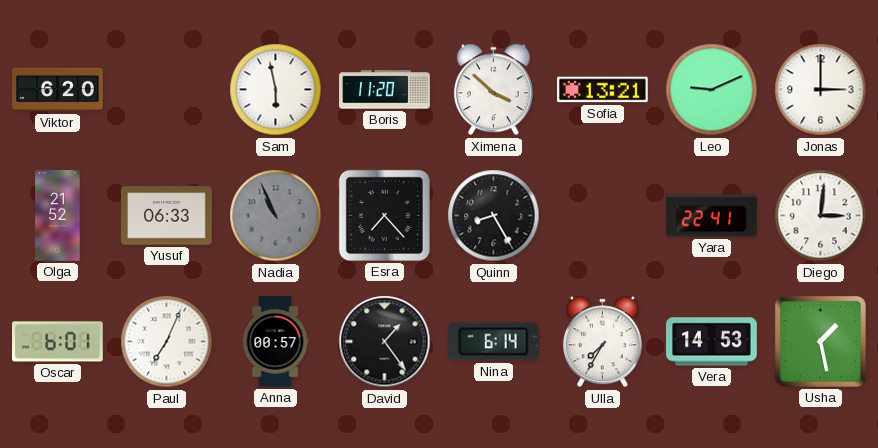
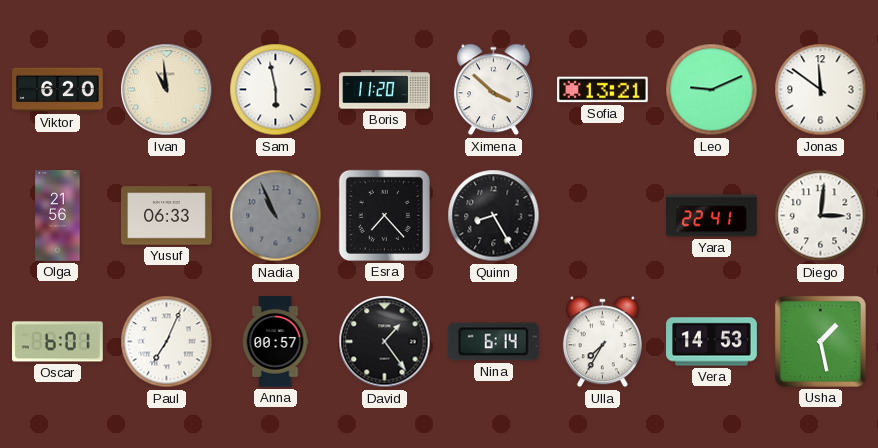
Ivan: none -> 10:59 (167, 90)
Jonas: 3:00 -> 11:51 (821, 90)
Olga: 21:52 -> 21:56 (58, 216)
